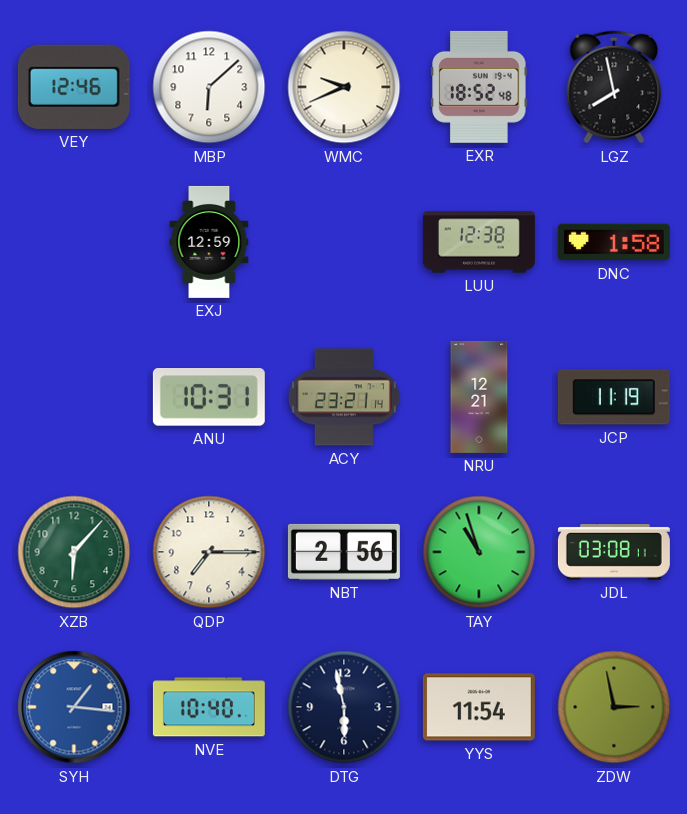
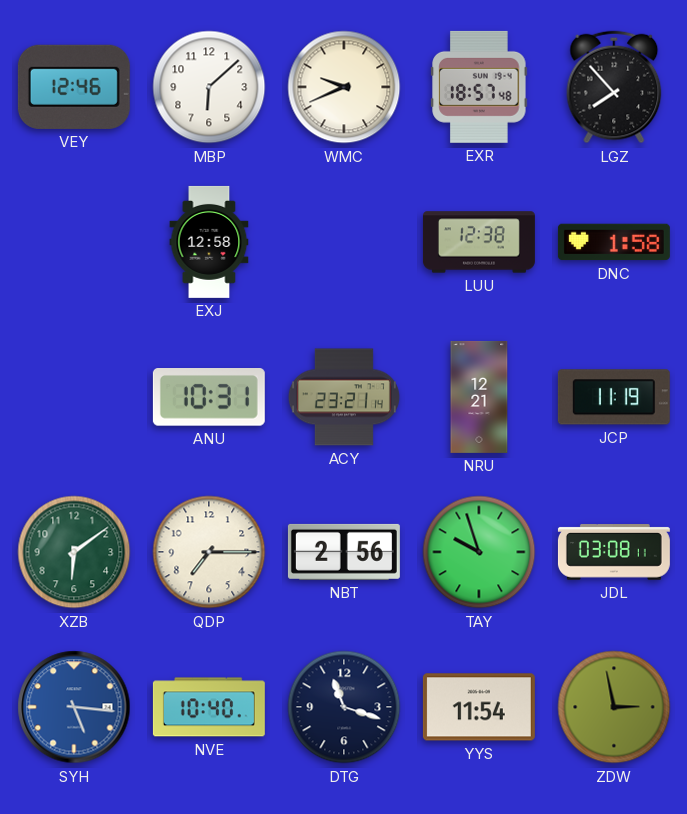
EXR: 18:52 -> 18:57 (479, 87)
LGZ: 7:58 -> 7:53 (614, 87)
EXJ: 12:59 -> 12:58 (209, 242)
XZB: 6:07 -> 6:09 (74, 552)
TAY: 10:57 -> 9:57 (479, 552)
SYH: 1:16 -> 5:16 (74, 707)
DTG: 5:58 -> 11:18 (344, 707)
